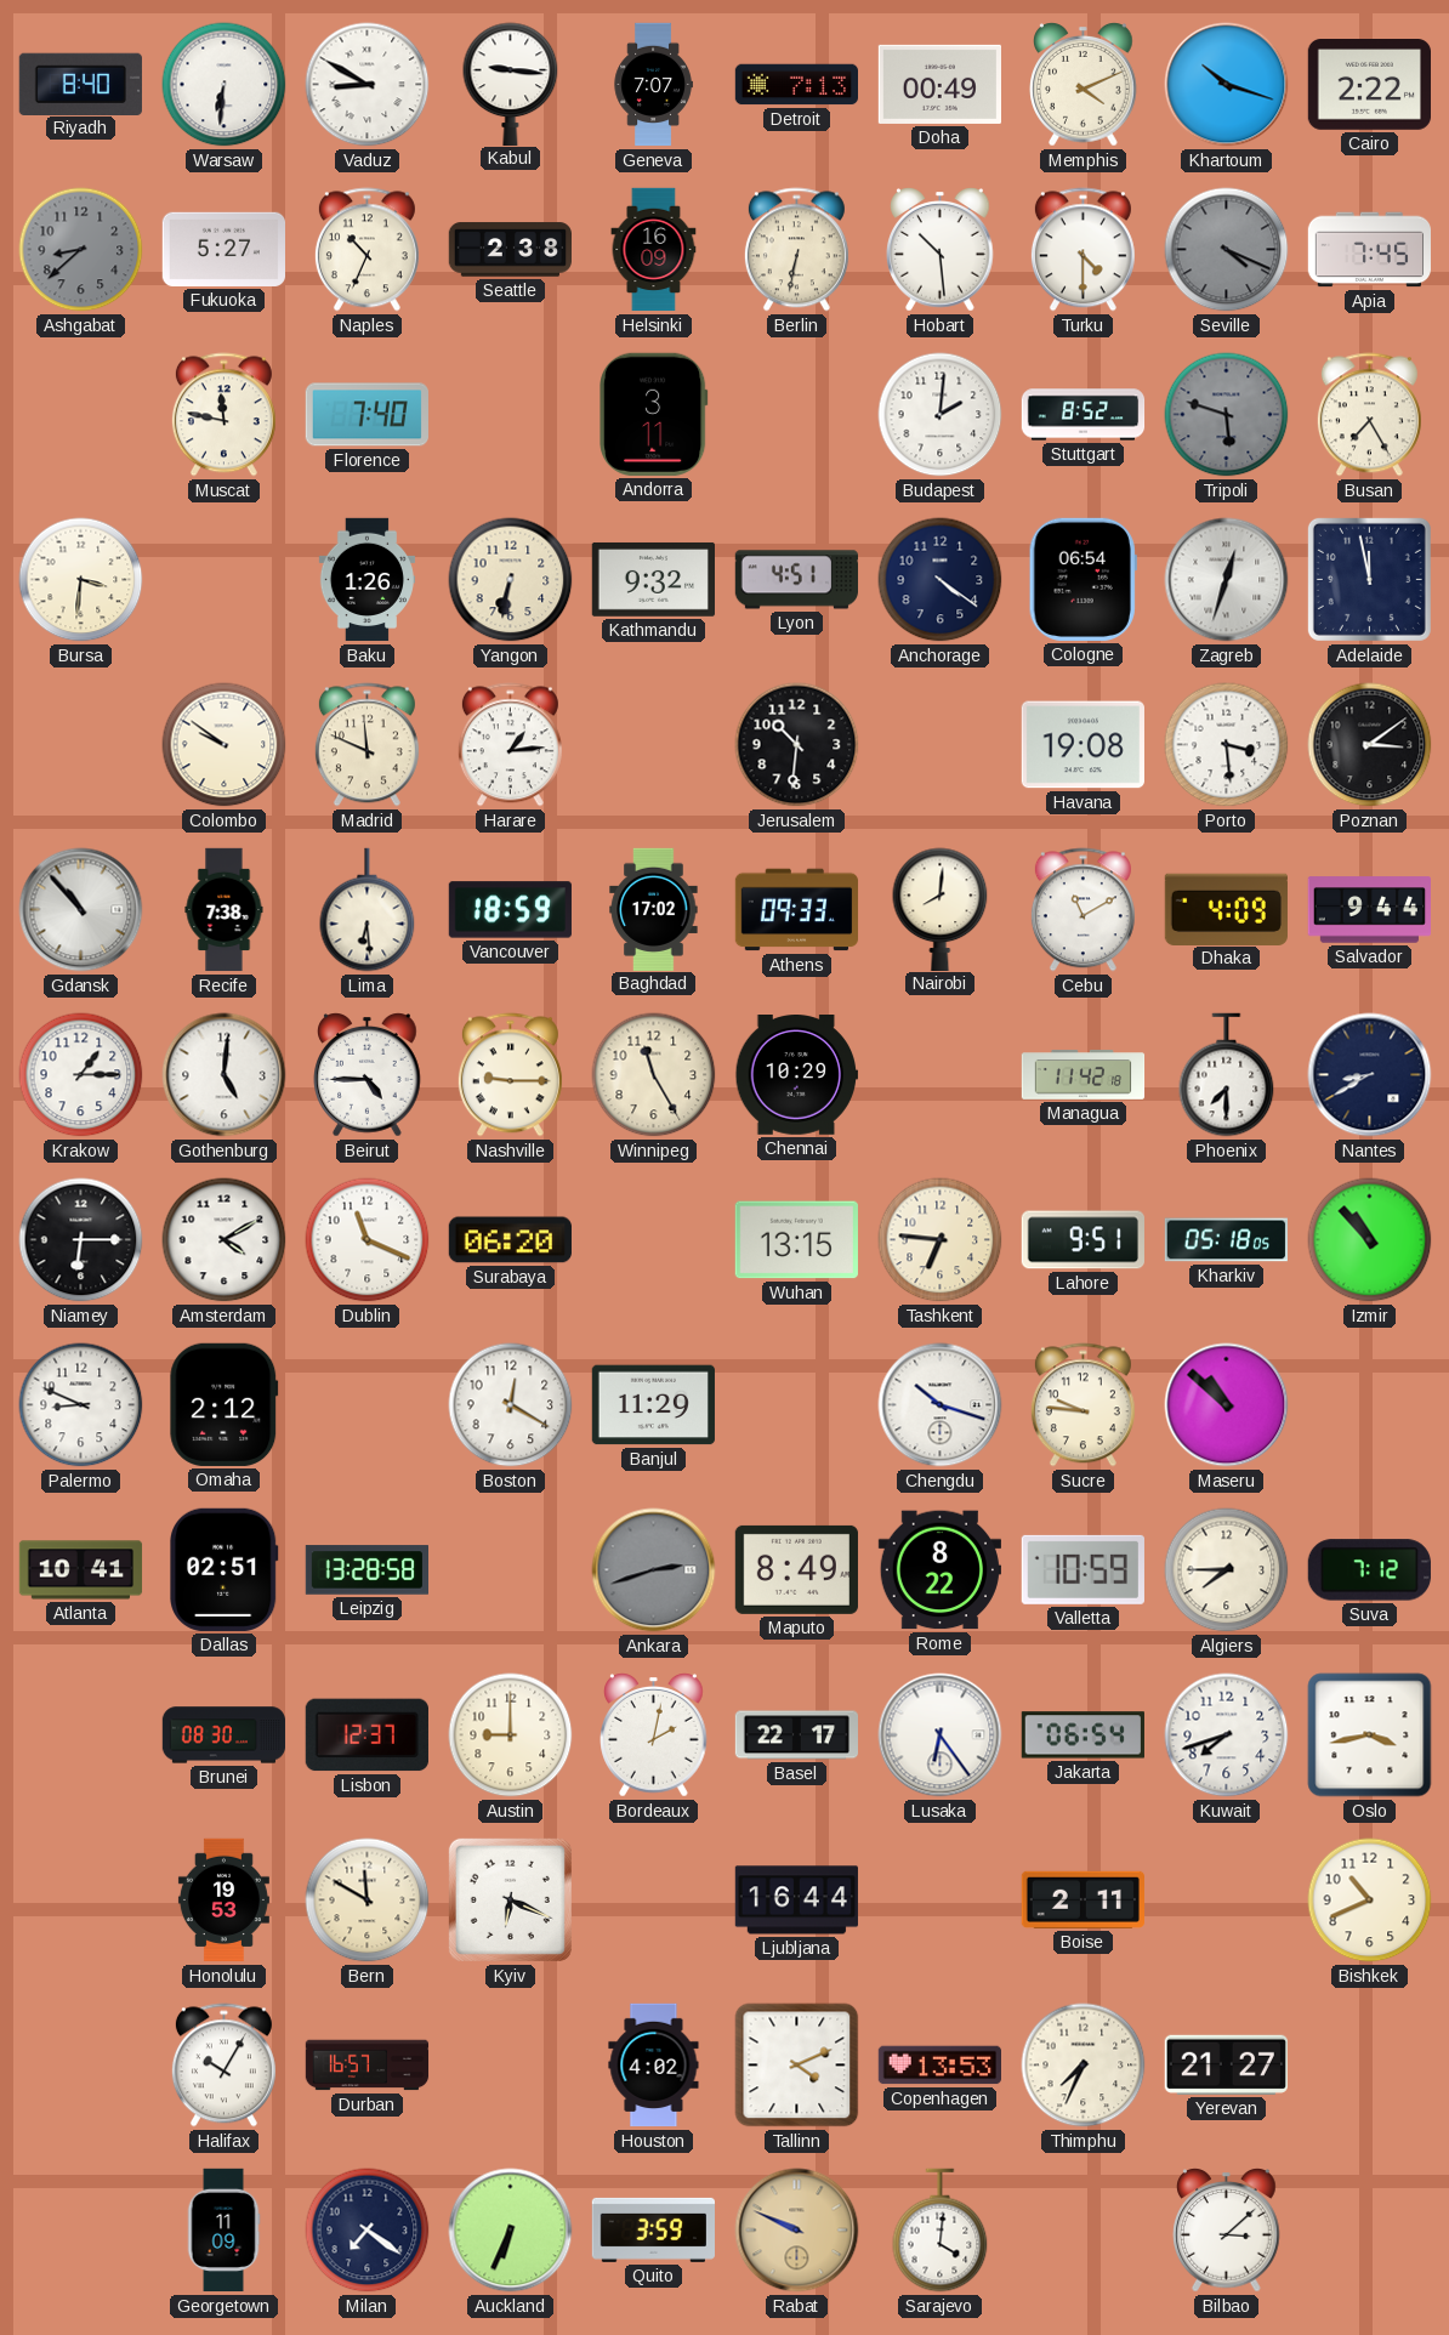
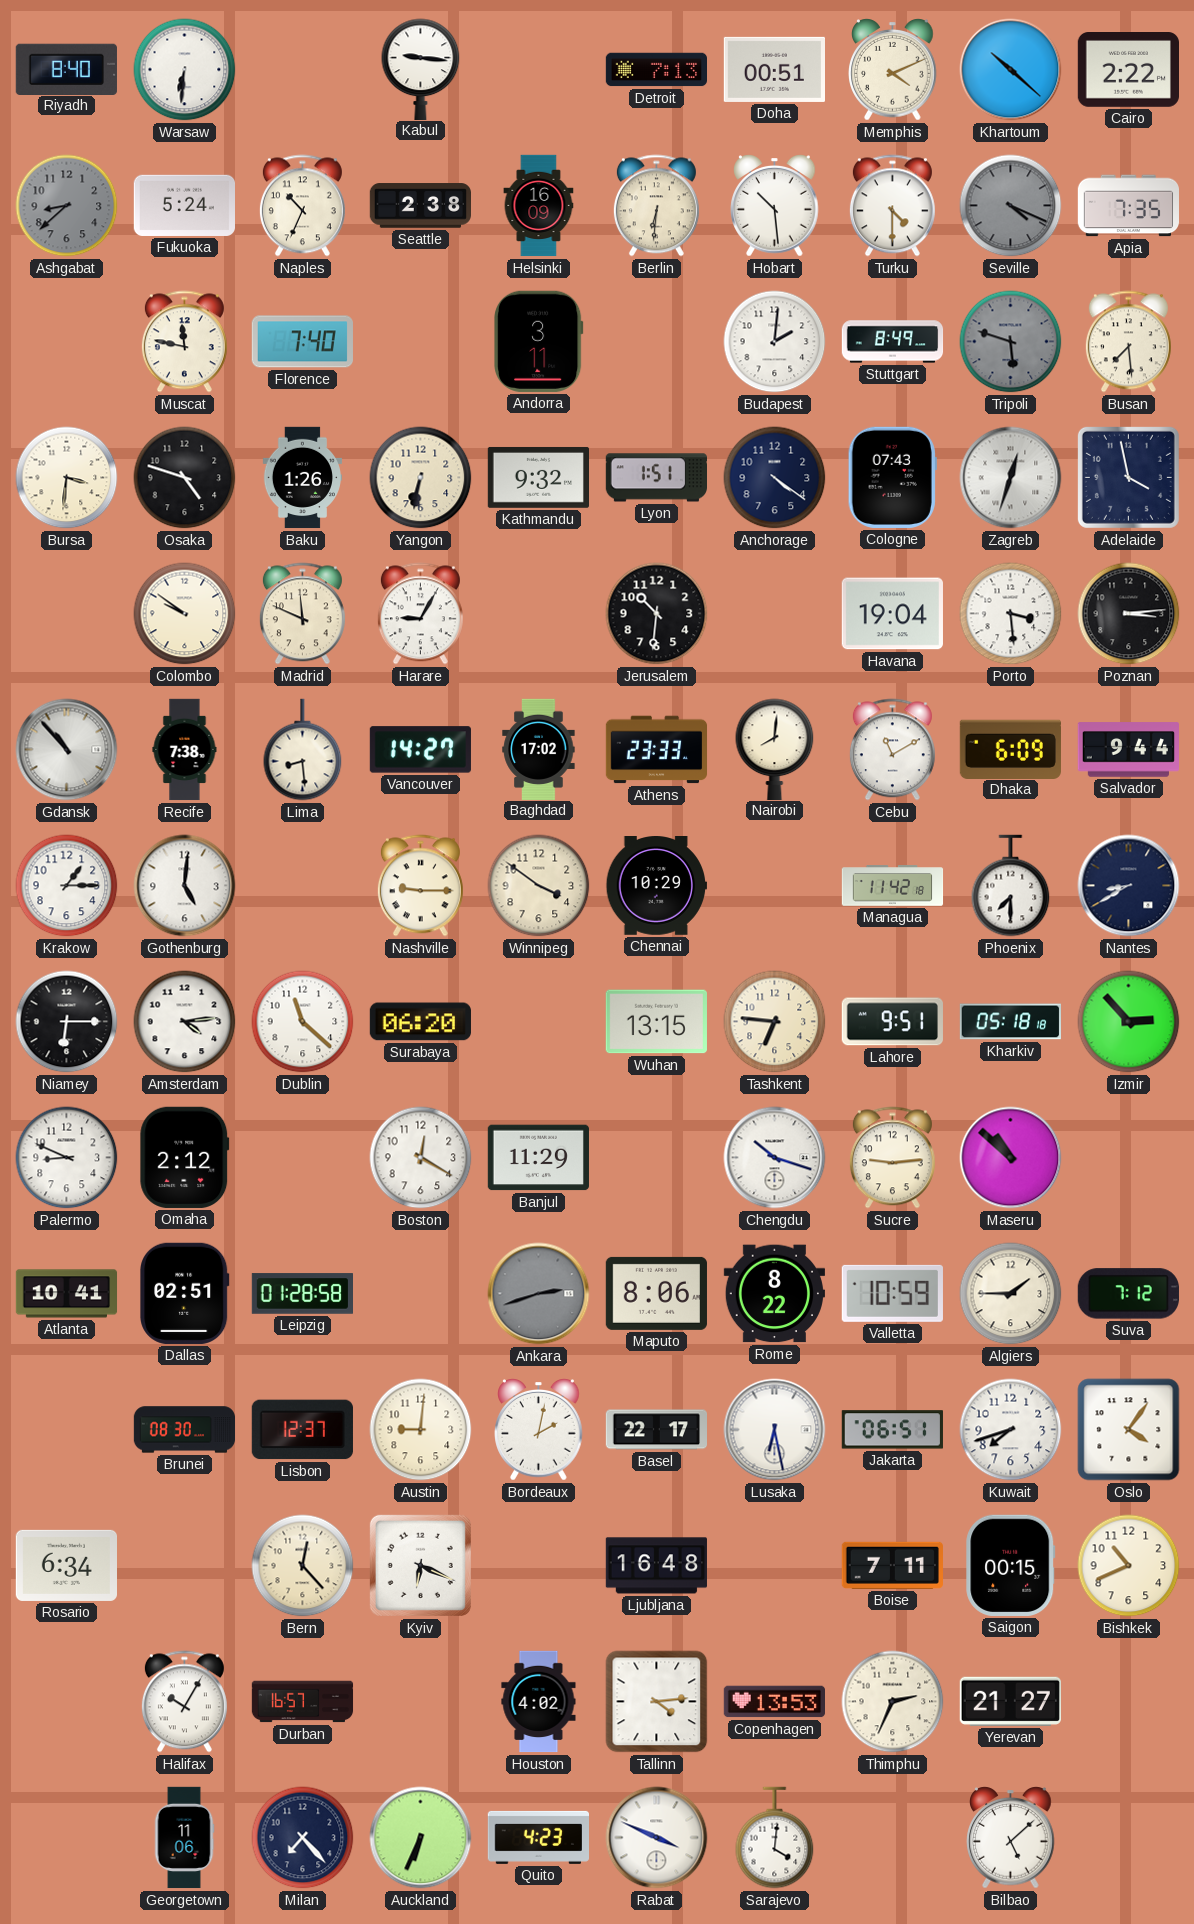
Vaduz: 8:50 -> none (368, 85)
Geneva: 7:07 -> none (653, 85)
Doha: 00:49 -> 00:51 (774, 69)
Khartoum: 10:18 -> 10:22 (1011, 70)
Fukuoka: 5:27 -> 5:24 (184, 205)
Berlin: 6:32 -> 6:31 (656, 206)
Apia: 7:45 -> 7:35 (1129, 206)
Stuttgart: 8:52 -> 8:49 (893, 342)
Busan: 7:25 -> 7:29 (1128, 342)
Osaka: none -> 4:48 (185, 478)
Lyon: 4:51 -> 1:51 (656, 478)
Cologne: 06:54 -> 07:43 (892, 477)
Adelaide: 11:58 -> 3:58 (1128, 477)
Harare: 1:14 -> 9:05 (420, 614)
Havana: 19:08 -> 19:04 (892, 614)
Poznan: 3:09 -> 3:14 (1129, 614)
Lima: 6:29 -> 8:29 (303, 750)
Vancouver: 18:59 -> 14:27 (420, 750)
Athens: 09:33 -> 23:33 (657, 750)
Dhaka: 4:09 -> 6:09 (1010, 749)
Beirut: 4:45 -> none (368, 1075)
Winnipeg: 11:25 -> 3:51 (539, 886)
Amsterdam: 4:10 -> 4:14 (185, 1022)
Dublin: 11:19 -> 11:22 (303, 1022)
Kharkiv: 05:18:05 -> 05:18:18 (1010, 1022)
Izmir: 10:53 -> 2:53 (1129, 1022)
Sucre: 9:46 -> 9:14 (892, 1158)
Leipzig: 13:28 -> 01:28 (302, 1294)
Maputo: 8:49 -> 8:06 (656, 1293)
Algiers: 7:45 -> 1:45 (1011, 1294)
Austin: 9:00 -> 9:01 (421, 1430)
Lusaka: 6:24 -> 6:28 (775, 1430)
Jakarta: 06:54 -> 06:51 (892, 1430)
Oslo: 3:43 -> 4:06 (1129, 1430)
Rosario: none -> 6:34 (66, 1565)
Honolulu: 19:53 -> none (223, 1901)
Bern: 11:50 -> 12:23 (303, 1566)
Ljubljana: 16:44 -> 16:48 (656, 1566)
Boise: 2:11 -> 7:11 (892, 1565)
Saigon: none -> 00:15 (1011, 1565)
Tallinn: 4:11 -> 4:14 (657, 1702)
Thimphu: 7:34 -> 2:34 (893, 1702)
Georgetown: 11:09 -> 11:06 (184, 1838)
Milan: 7:21 -> 7:23 (303, 1838)
Quito: 3:59 -> 4:23 (538, 1837)
Rabat: 9:49 -> 3:49 (657, 1838)
Rabat dial: champagne -> white (657, 1838)
Bilbao: 3:08 -> 5:08 (1011, 1838)
